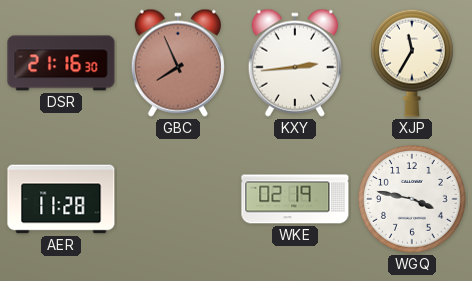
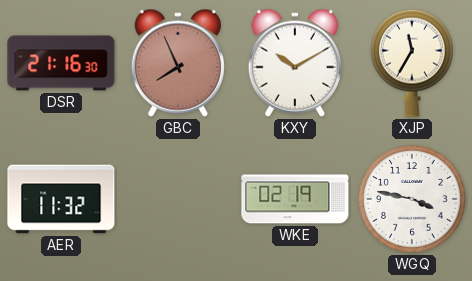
KXY: 2:44 -> 10:10 (295, 63)
AER: 11:28 -> 11:32 (61, 199)
